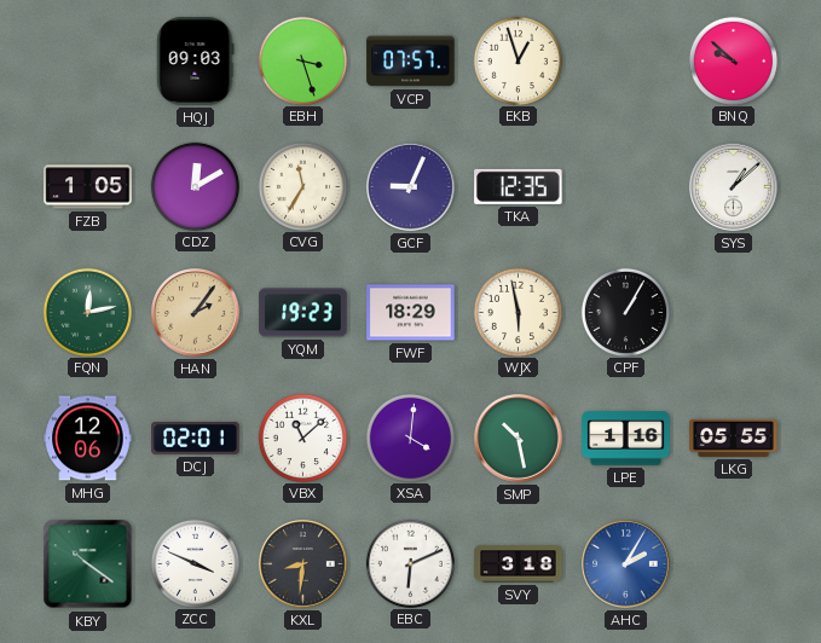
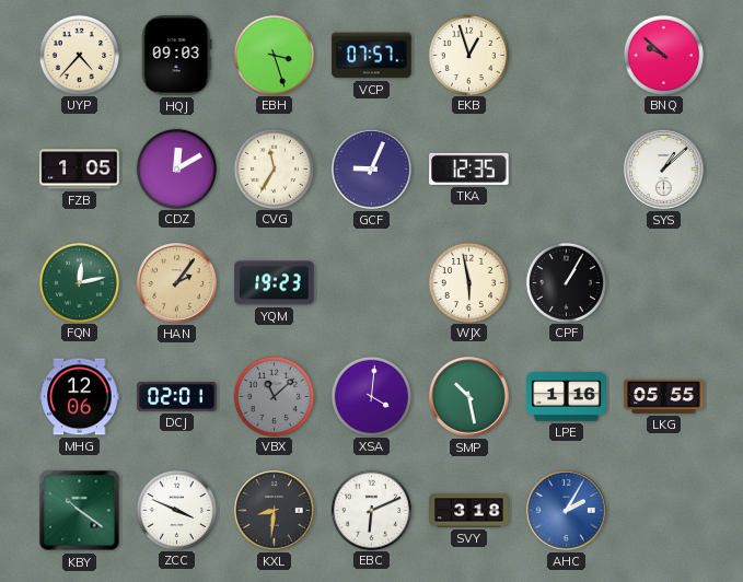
UYP: none -> 4:37 (79, 55)
FWF: 18:29 -> none (411, 313)
VBX dial: white -> grey (274, 396)
